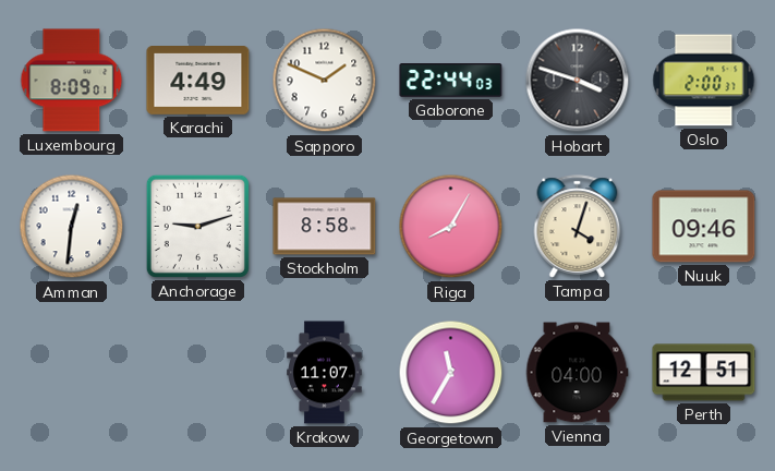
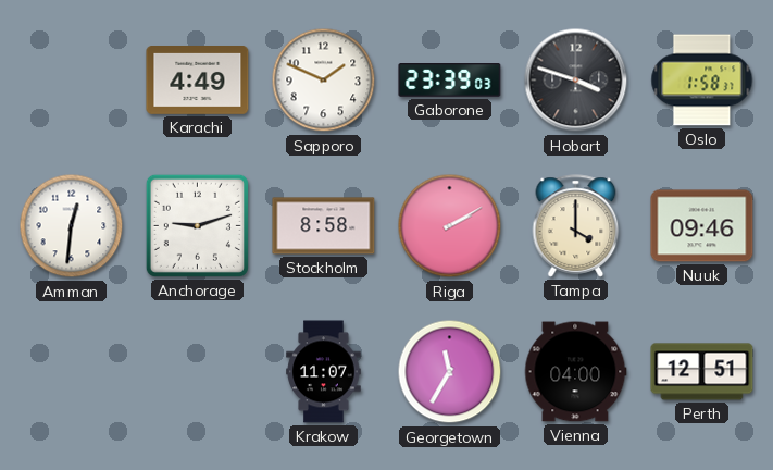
Luxembourg: 8:09 -> none (72, 81)
Gaborone: 22:44 -> 23:39 (450, 81)
Oslo: 2:00 -> 1:58 (702, 81)
Riga: 8:05 -> 2:10 (450, 226)
Tampa: 4:03 -> 4:00 (576, 226)
